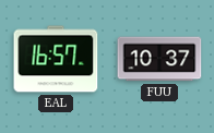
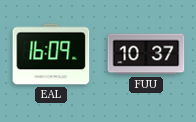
EAL: 16:57 -> 16:09 (51, 54)
